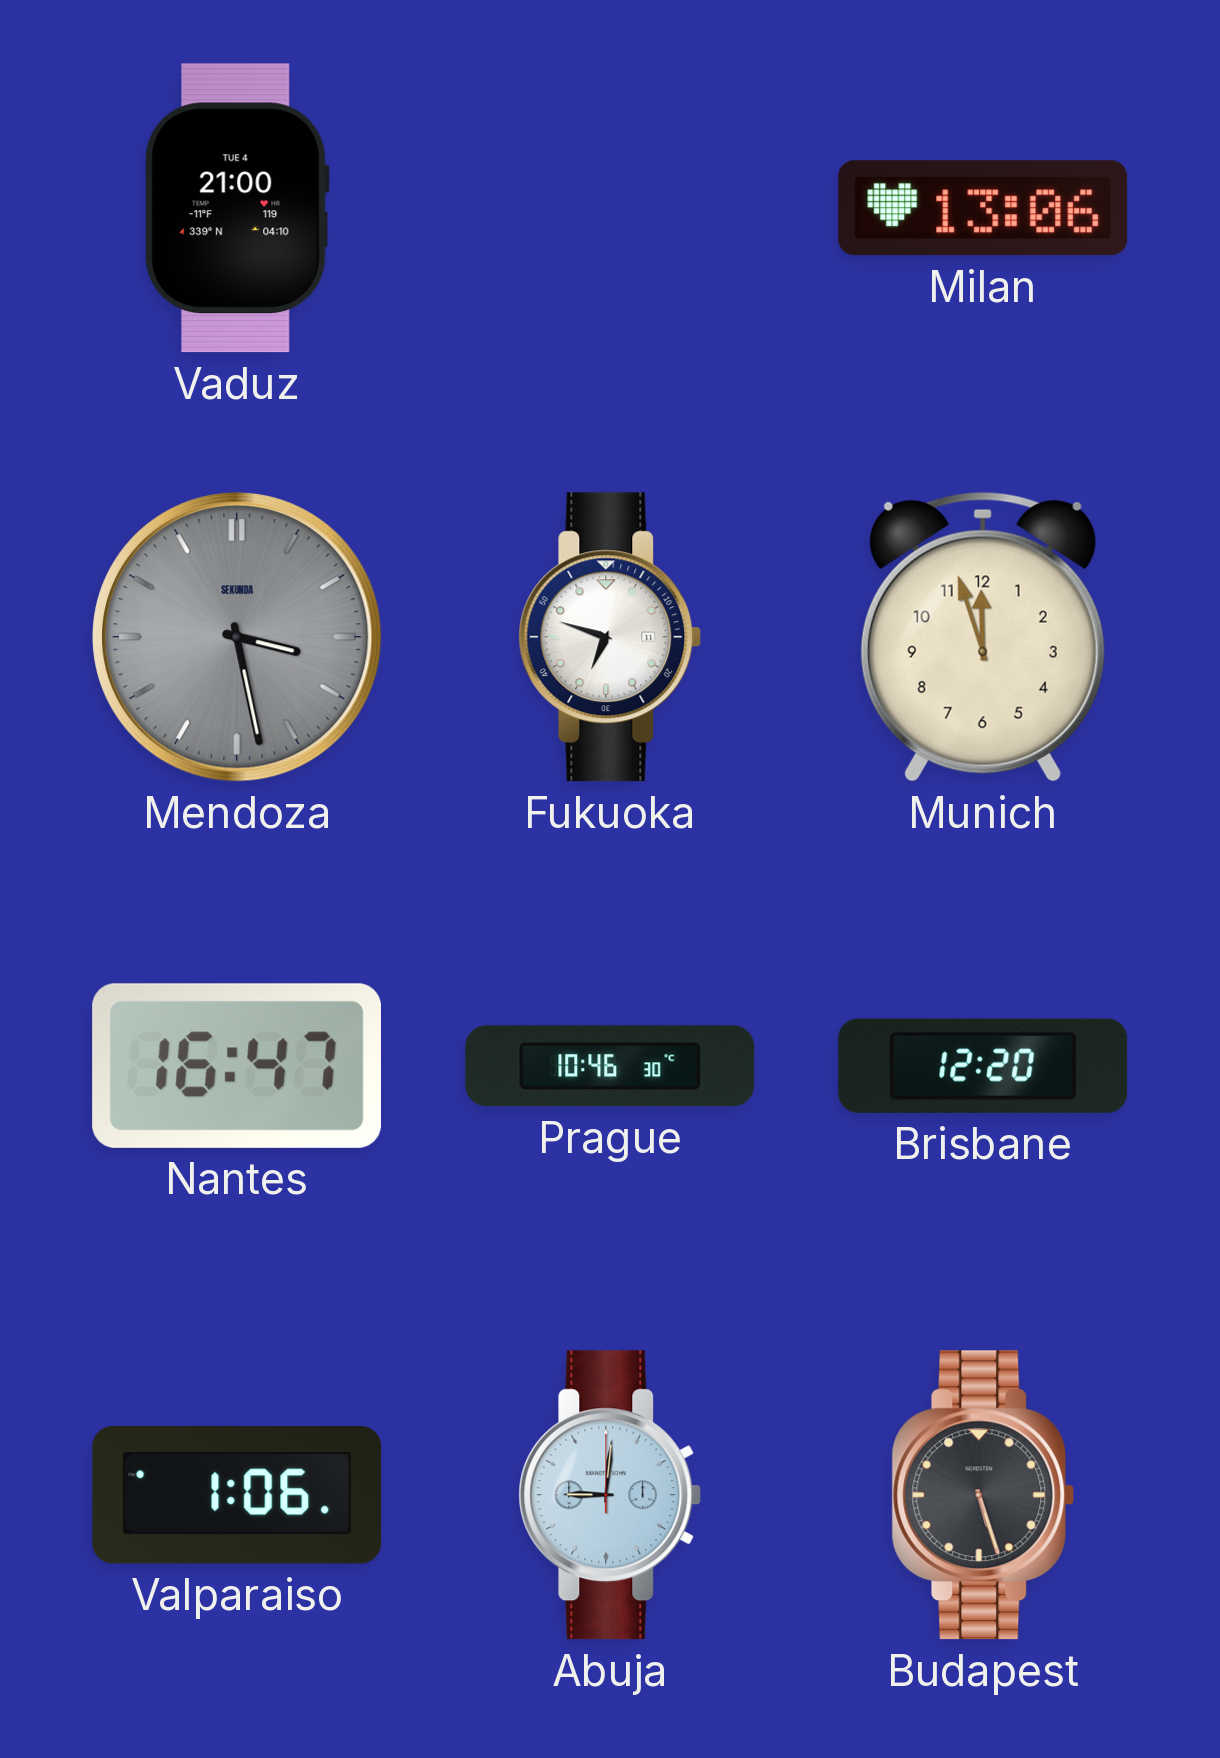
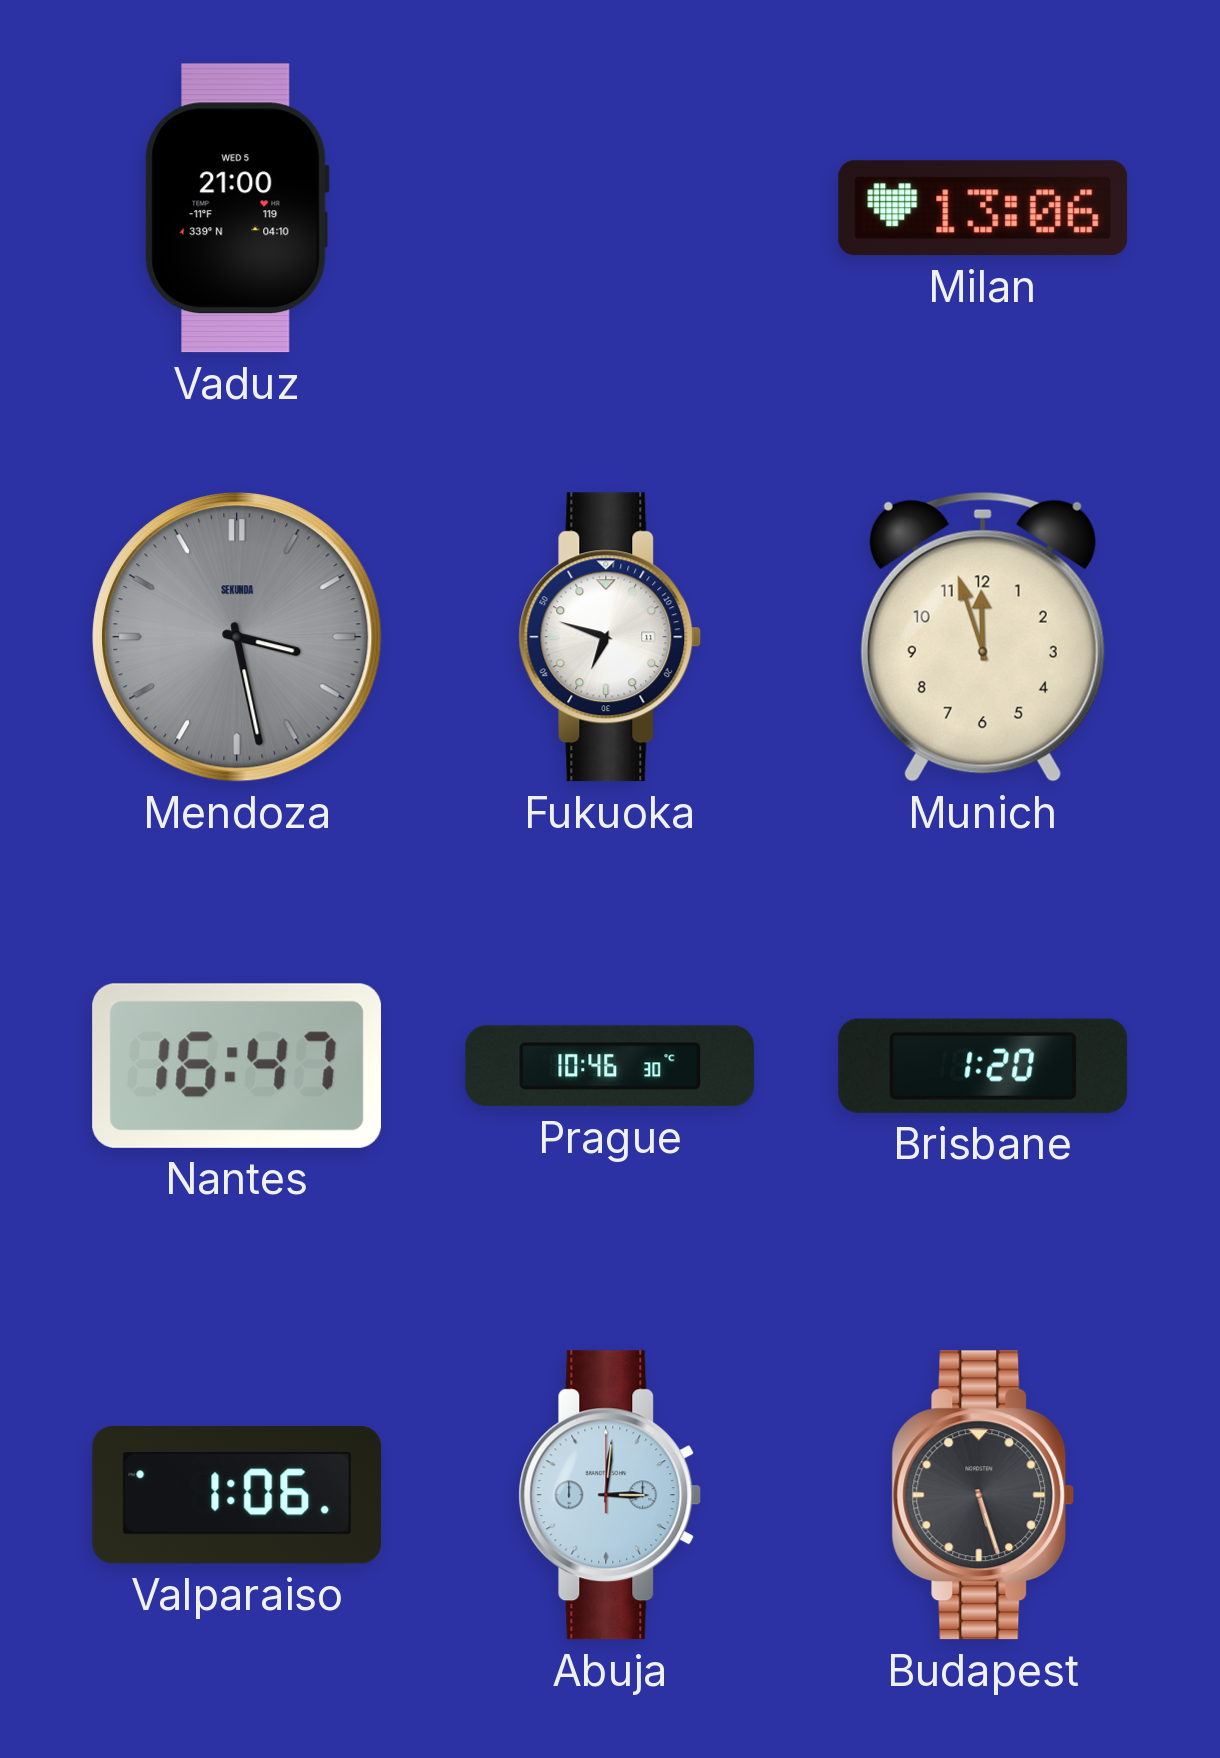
Vaduz date: TUE 4 -> WED 5 (237, 208)
Brisbane: 12:20 -> 1:20 (983, 1066)
Abuja: 9:01 -> 3:01 (610, 1495)
